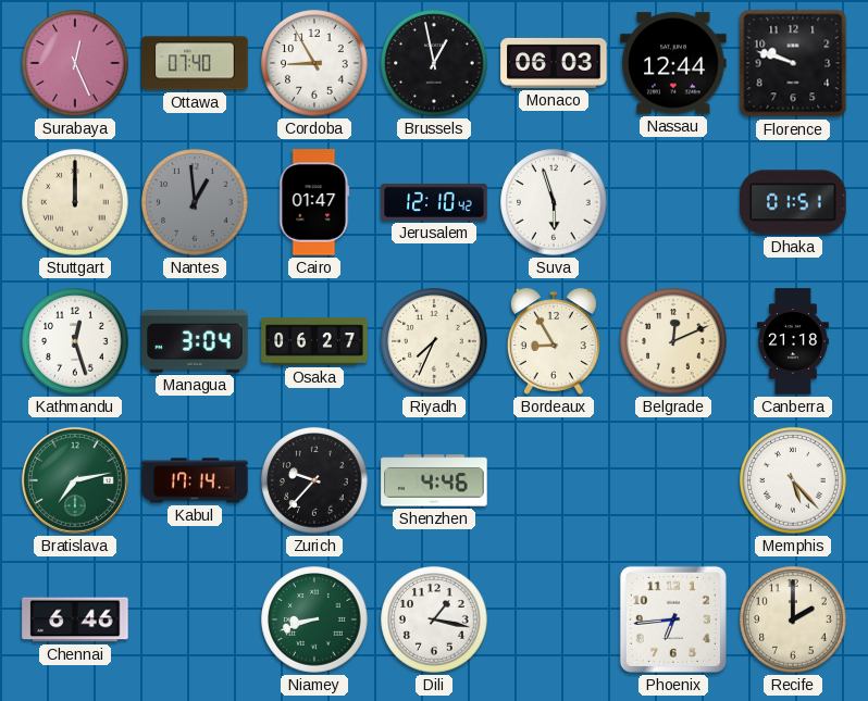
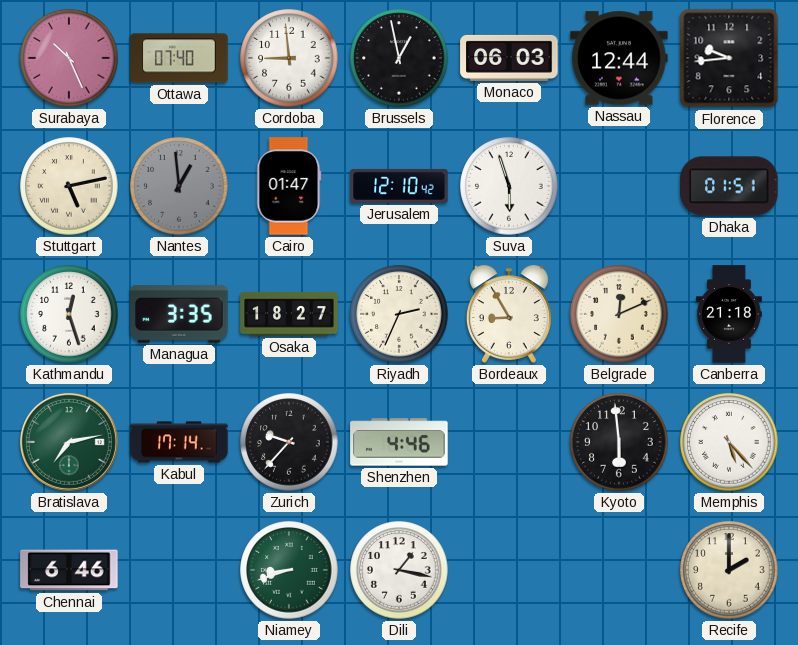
Surabaya: 12:26 -> 10:26 (69, 58)
Cordoba: 8:55 -> 8:59 (289, 58)
Florence: 9:48 -> 9:44 (729, 58)
Stuttgart: 12:00 -> 5:13 (69, 186)
Managua: 3:04 -> 3:35 (179, 314)
Osaka: 06:27 -> 18:27 (289, 314)
Riyadh: 7:34 -> 2:34 (399, 314)
Kyoto: none -> 5:59 (619, 442)
Phoenix: 6:44 -> none (673, 619)
